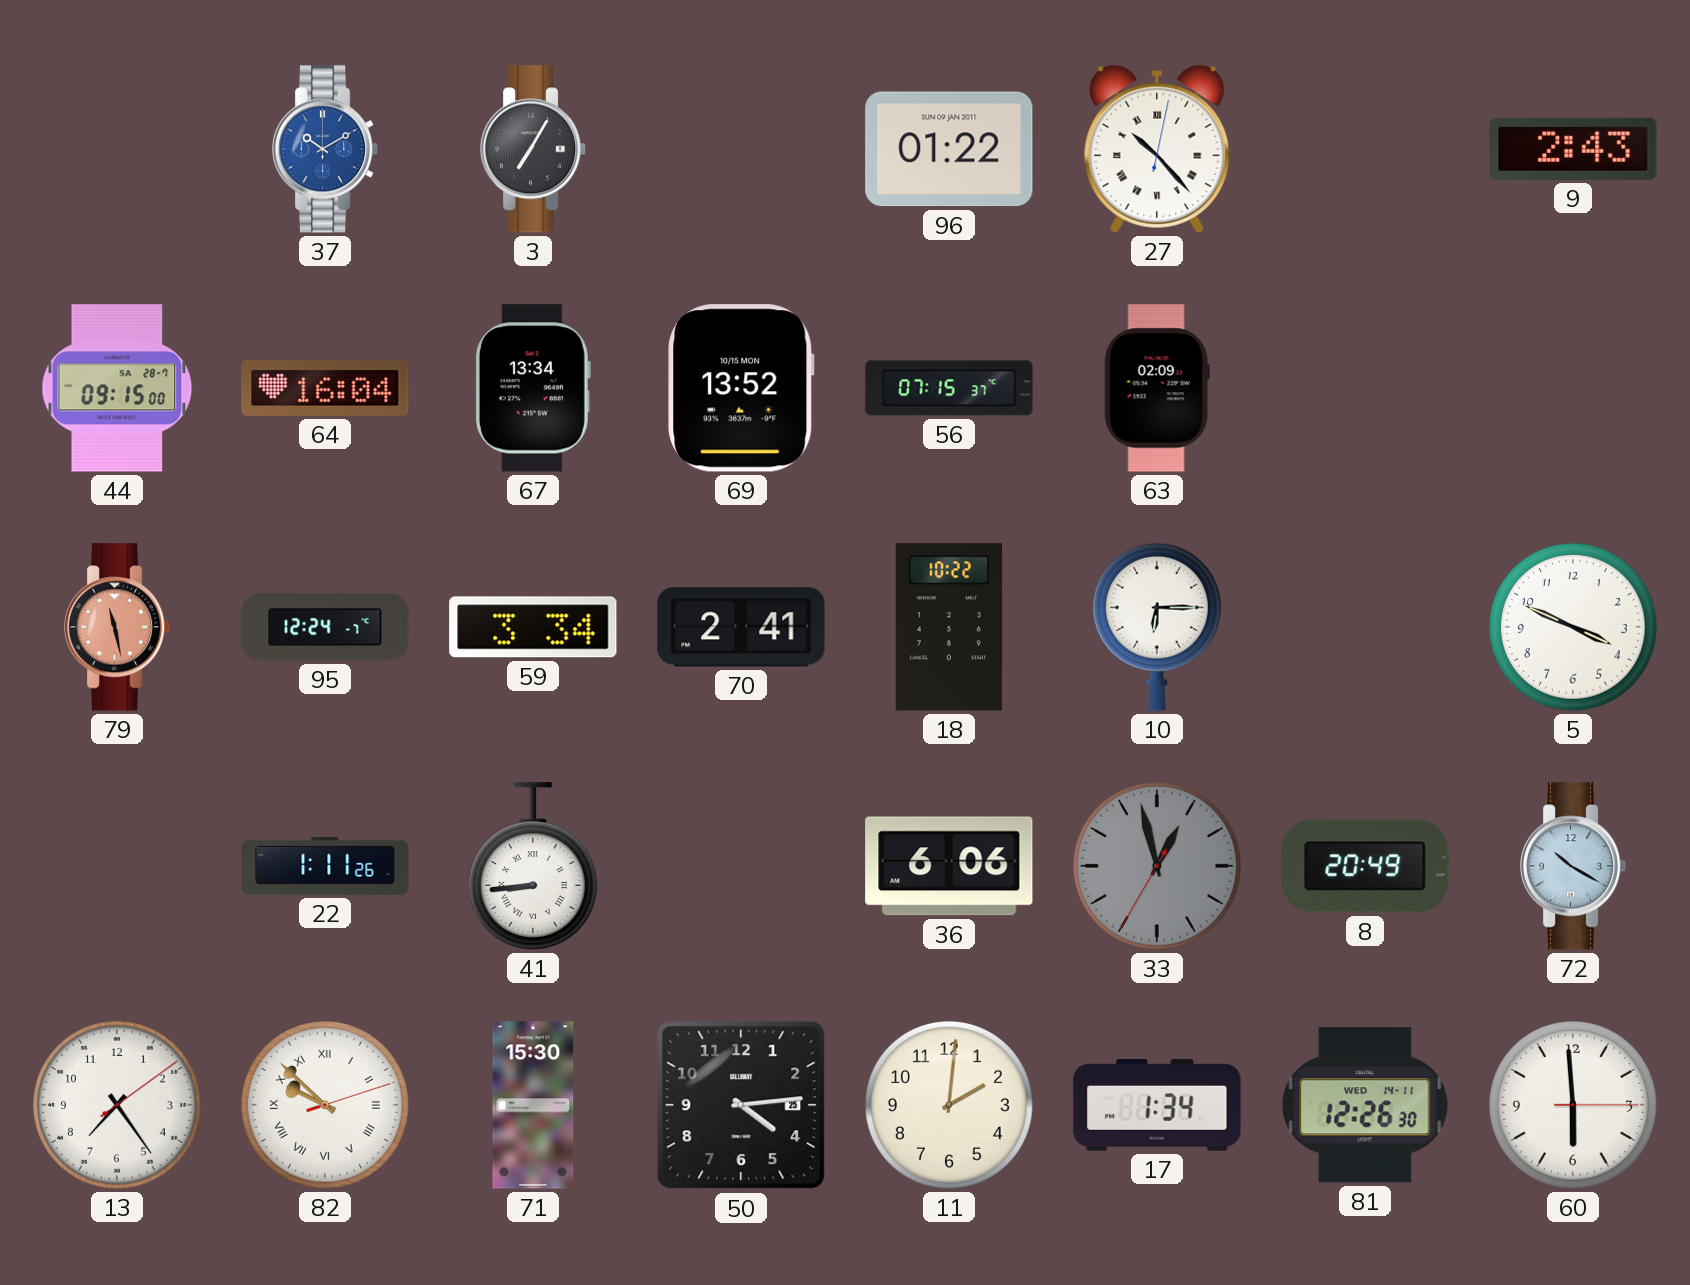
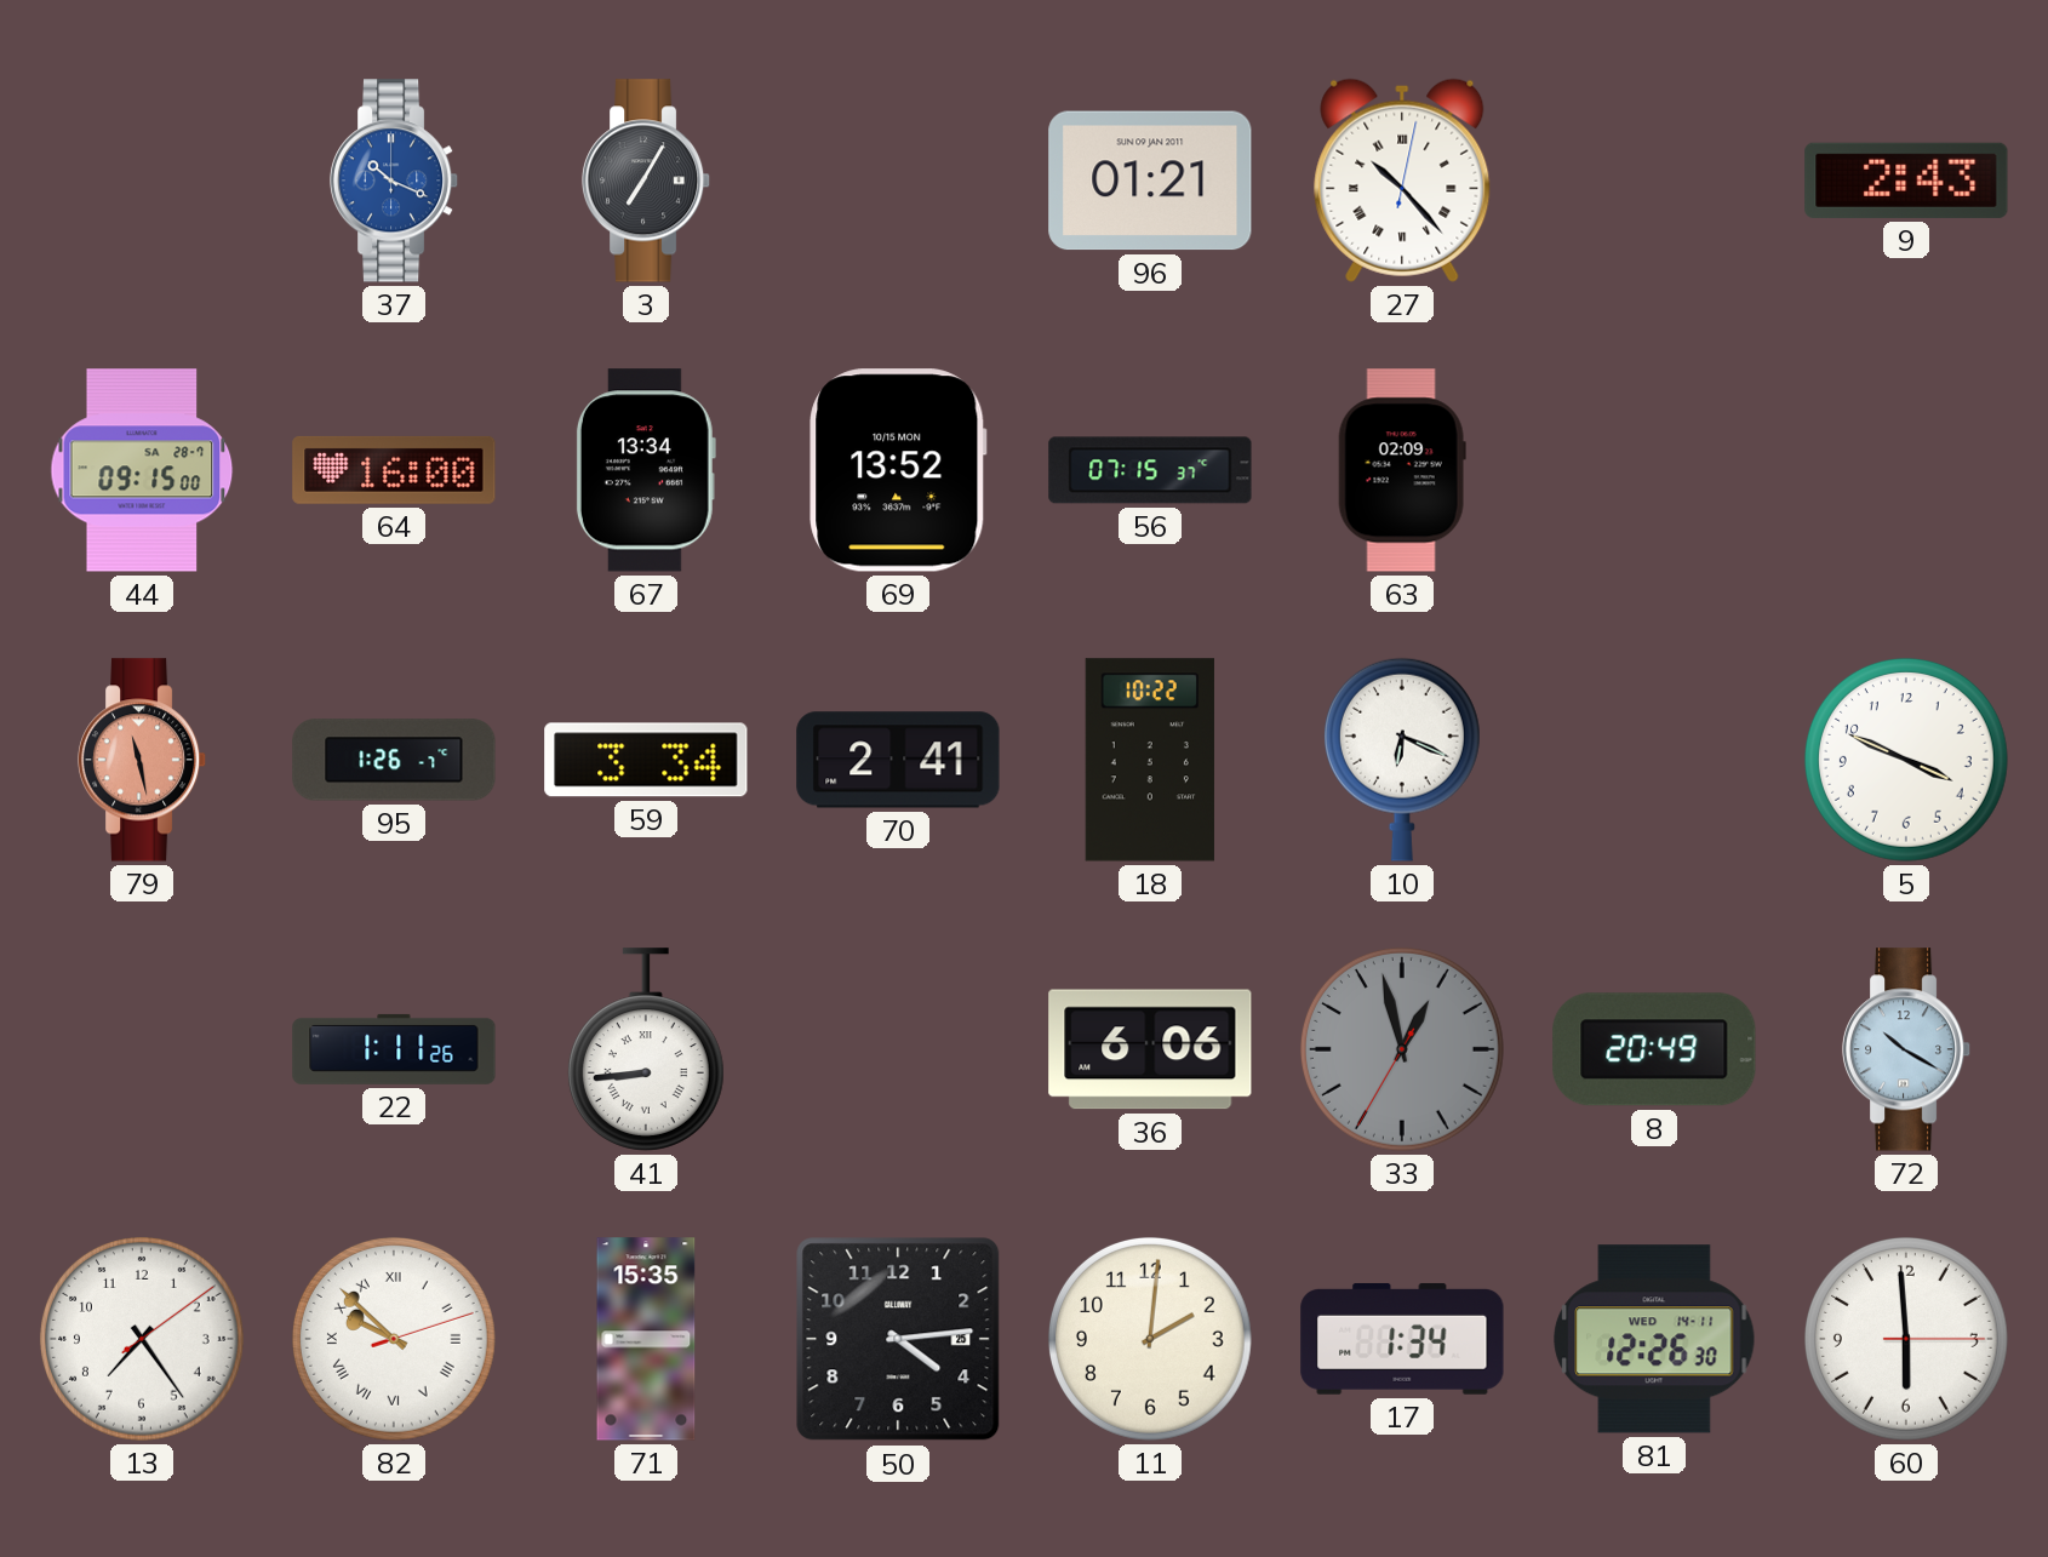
37: 10:10 -> 10:19 (394, 181)
96: 01:22 -> 01:21 (1150, 181)
64: 16:04 -> 16:00 (394, 470)
95: 12:24 -> 1:26 (394, 760)
10: 6:15 -> 6:19 (1402, 760)
71: 15:30 -> 15:35 (646, 1339)
